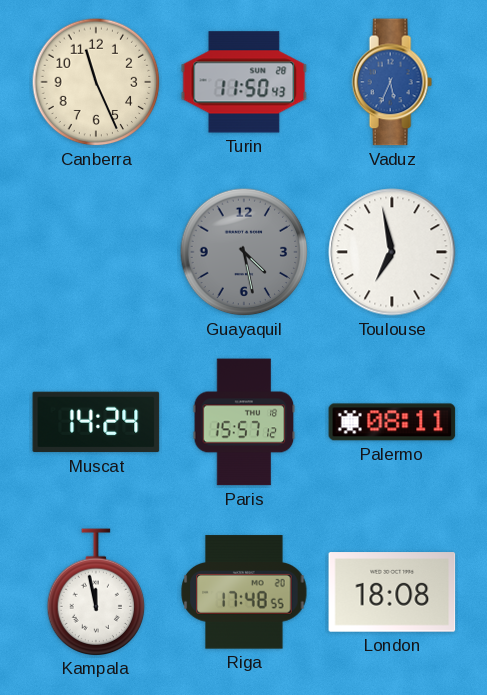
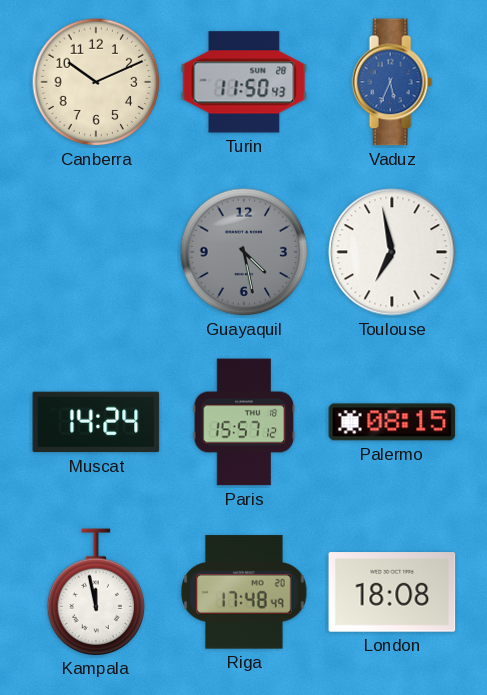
Canberra: 11:26 -> 10:11 (96, 82)
Palermo: 08:11 -> 08:15 (392, 422)
Riga: 17:48:55 -> 17:48:49 (244, 592)
